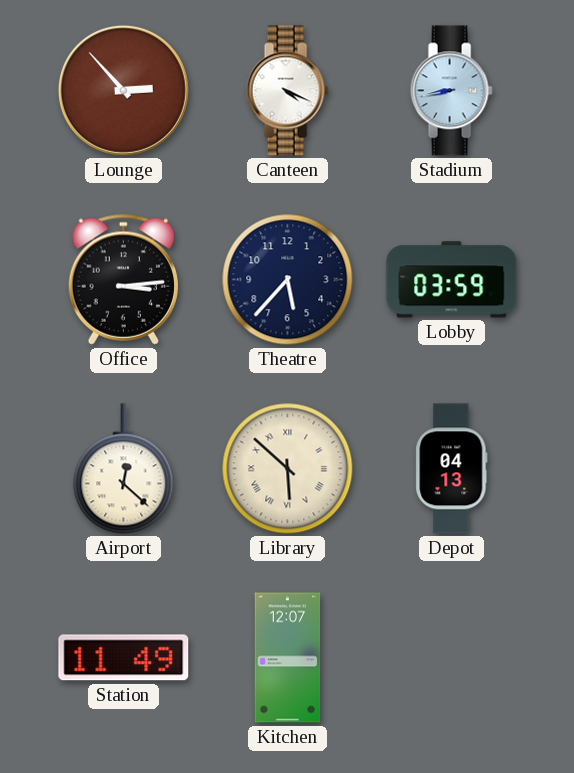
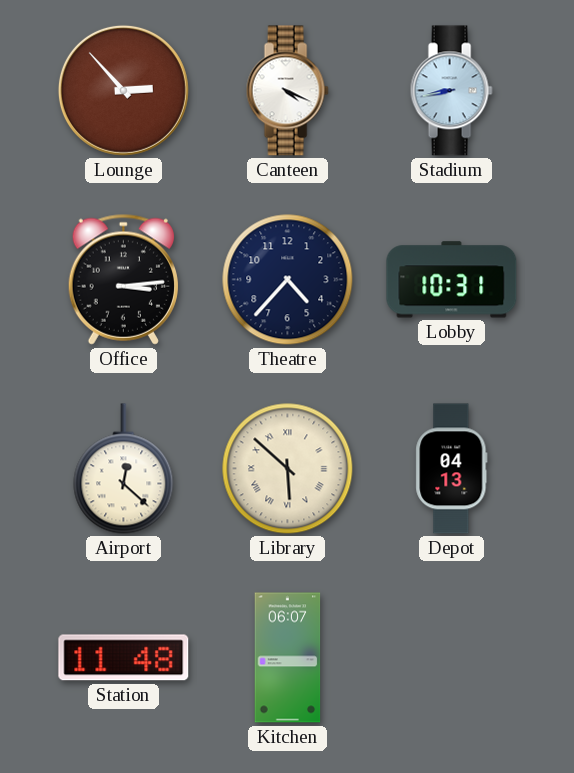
Theatre: 5:37 -> 4:37 (288, 280)
Lobby: 03:59 -> 10:31 (452, 280)
Station: 11:49 -> 11:48 (124, 658)
Kitchen: 12:07 -> 06:07 (288, 658)
